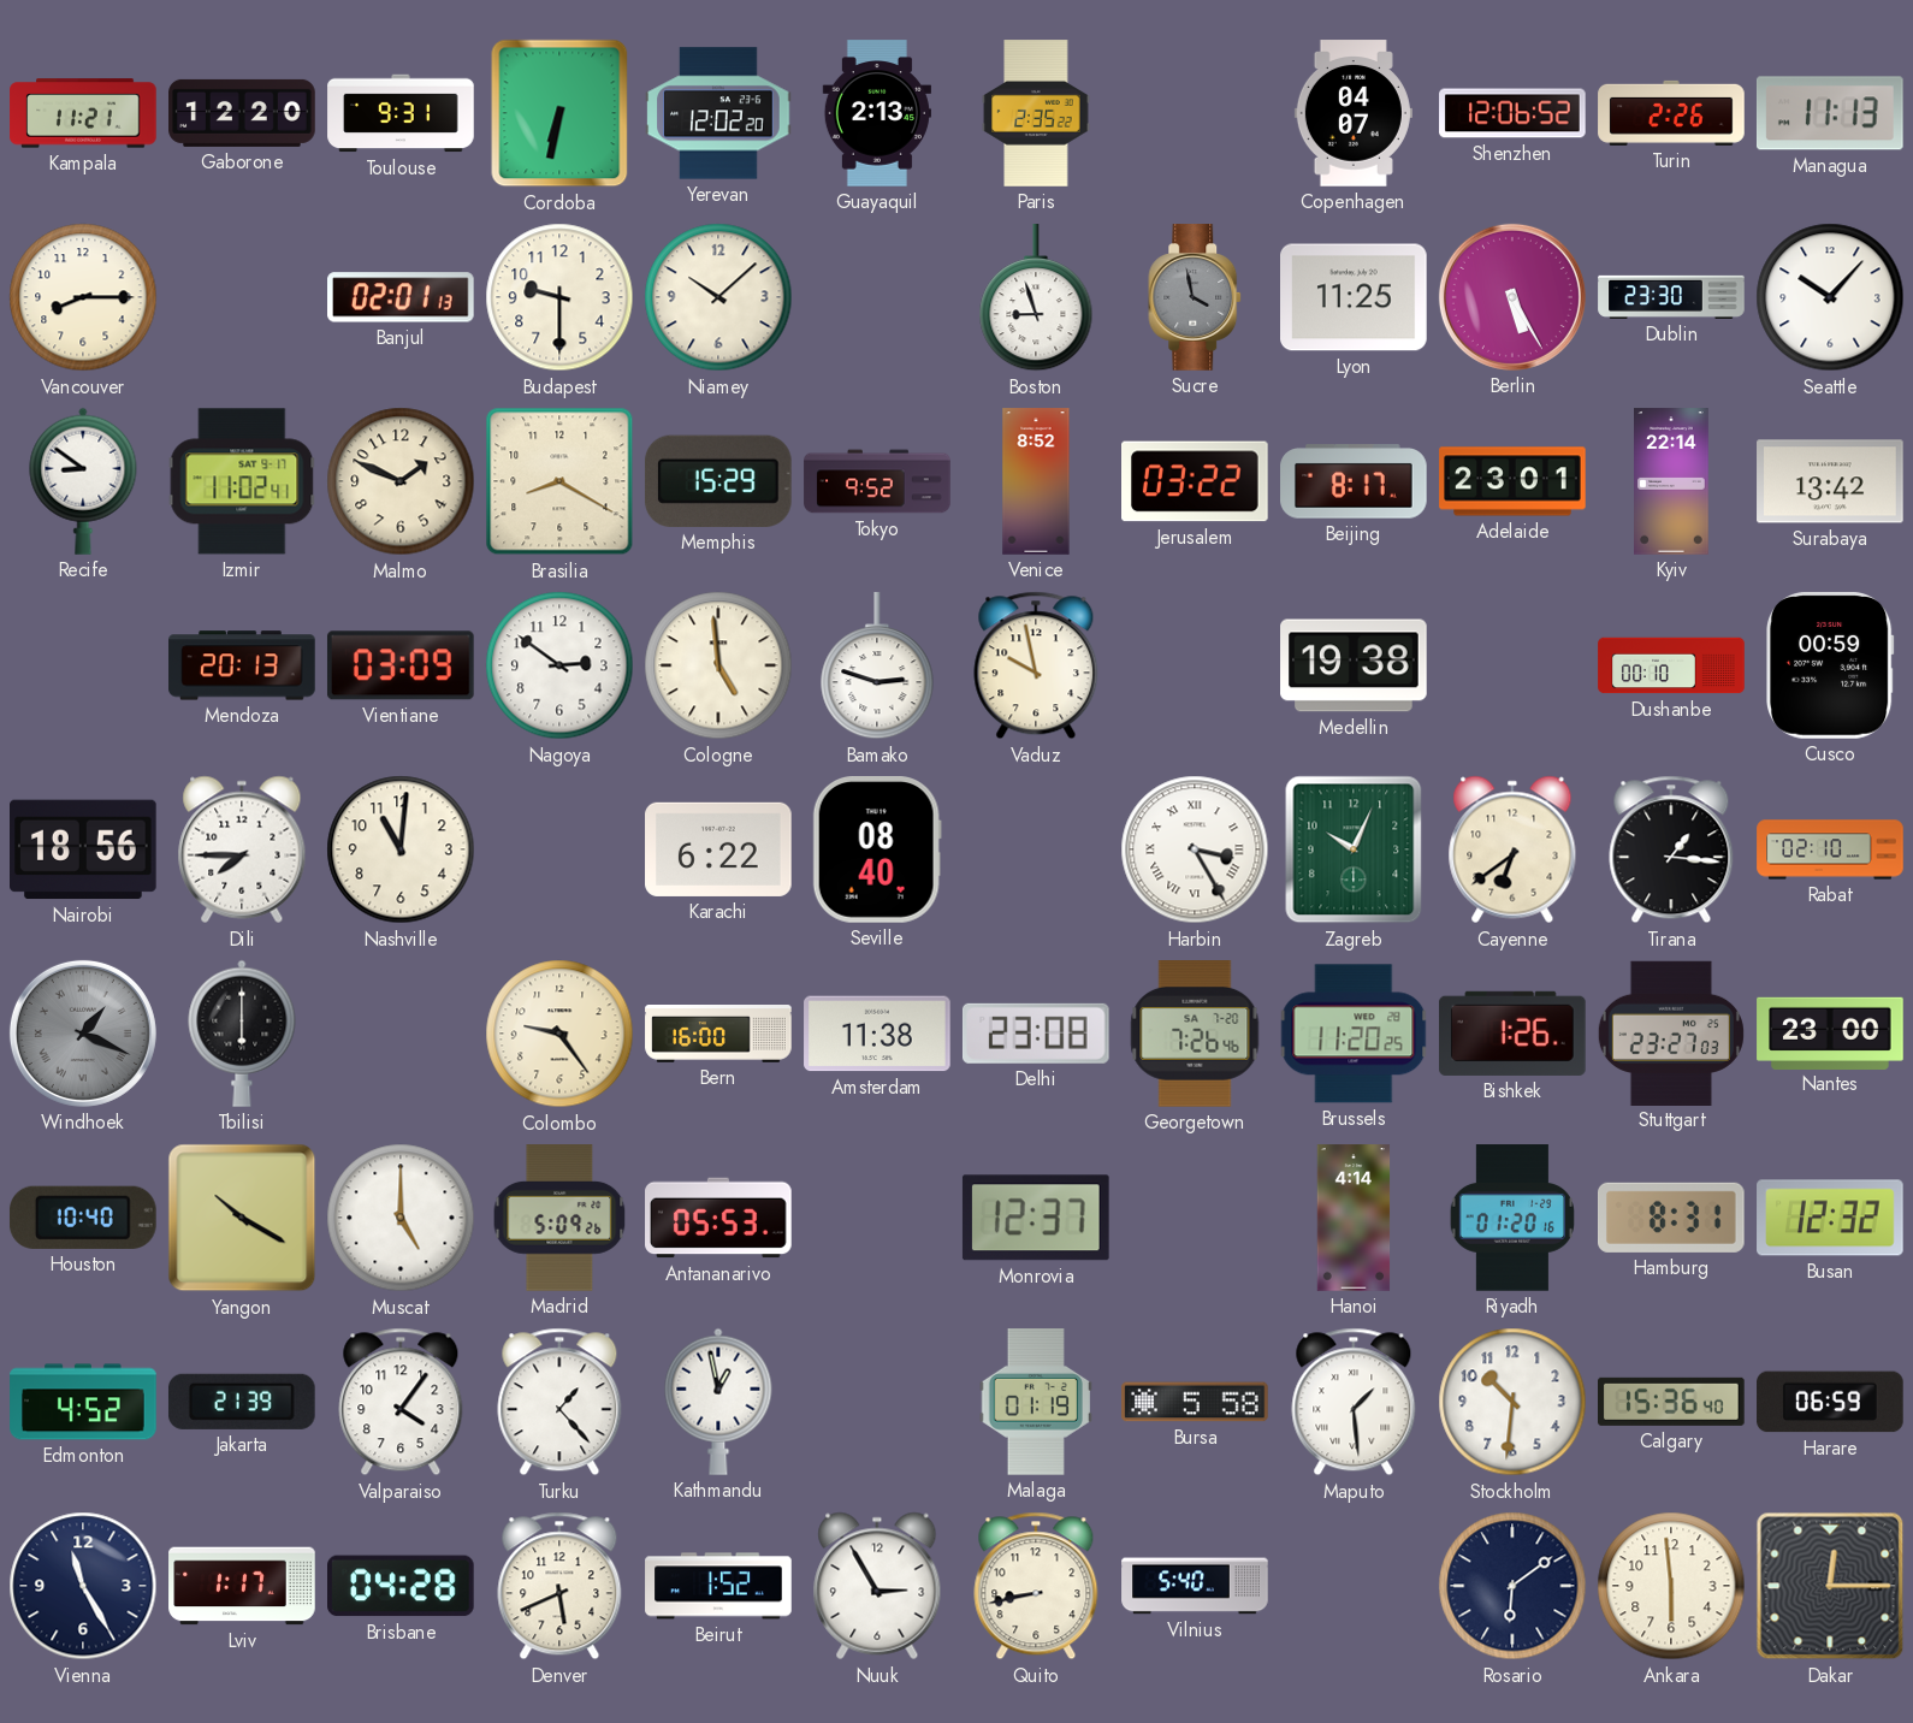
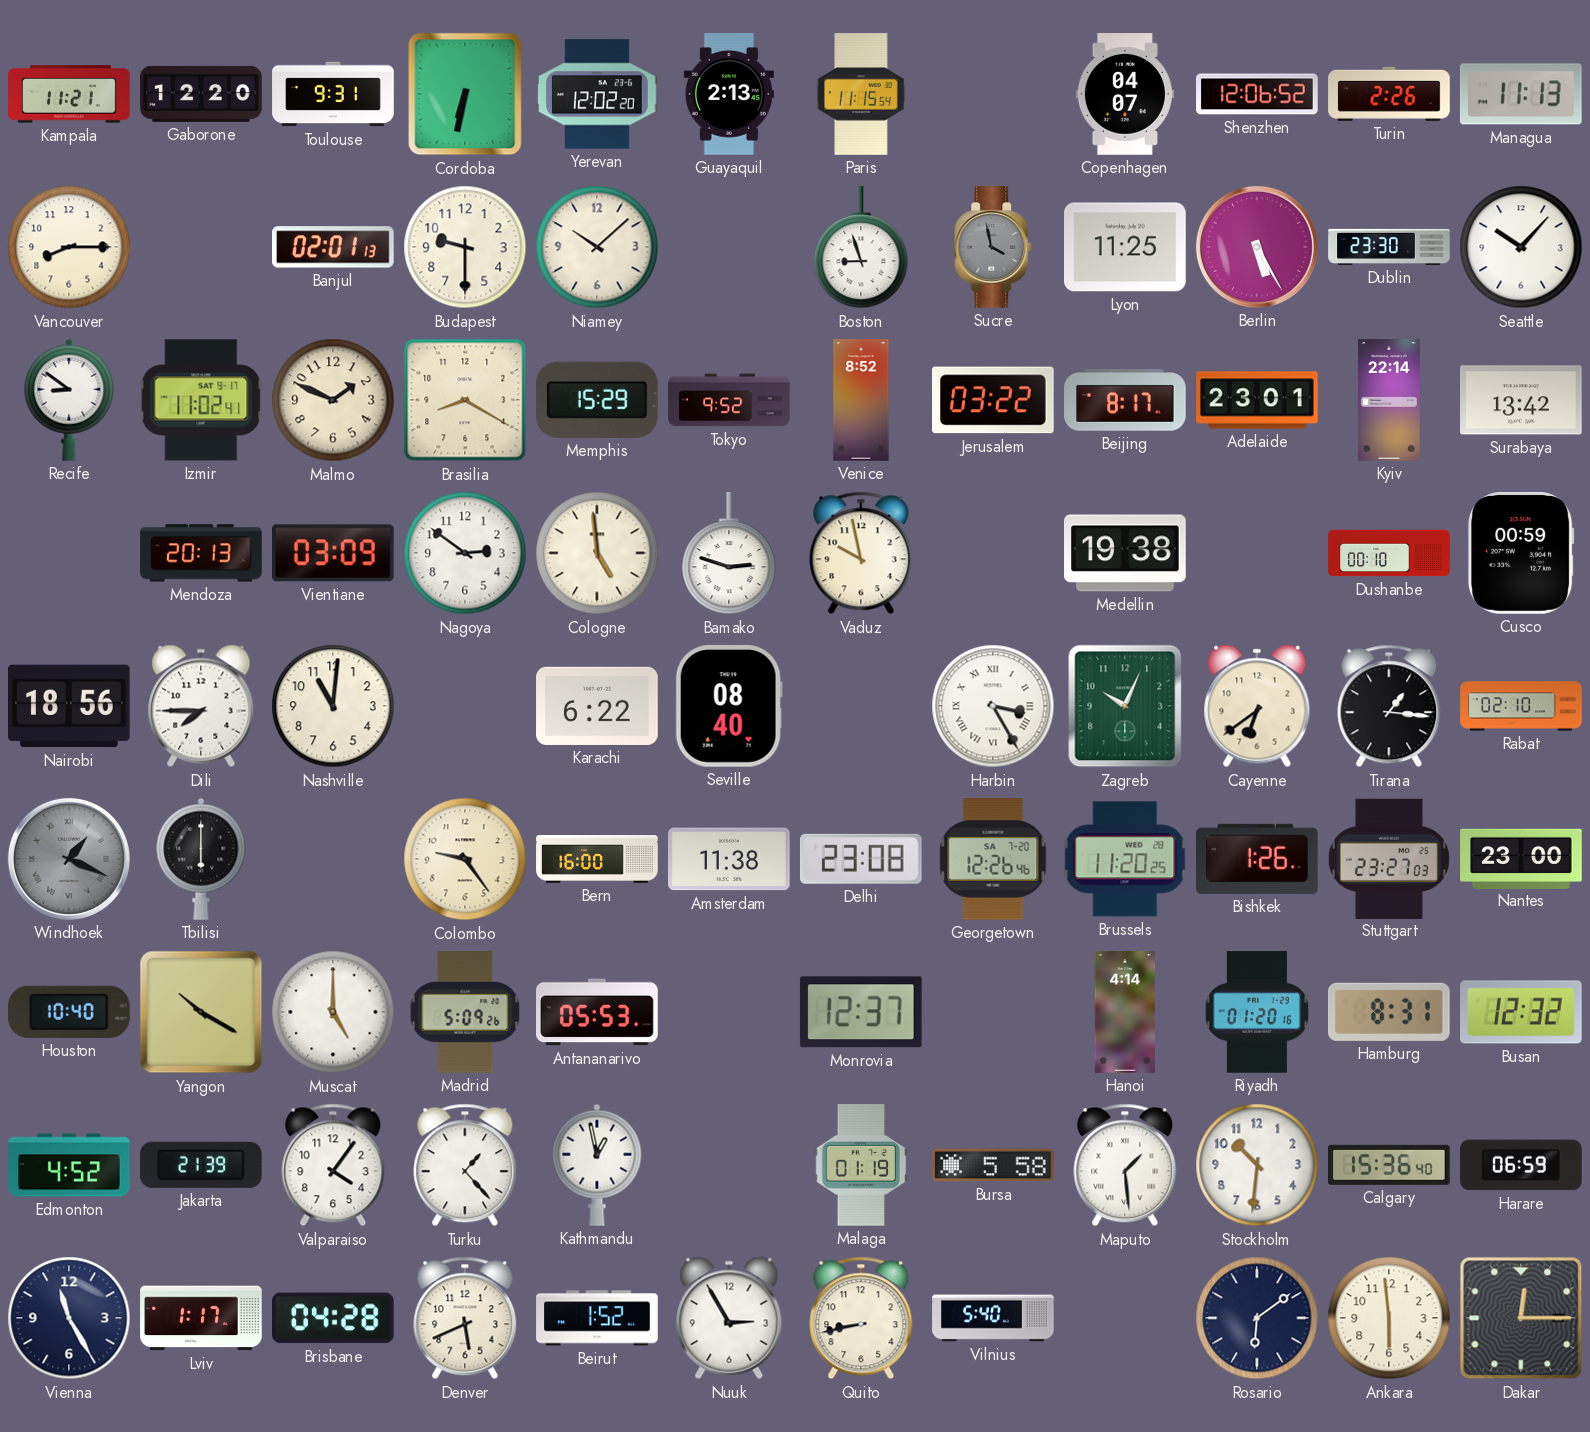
Paris: 2:35 -> 11:15 (861, 94)
Georgetown: 7:26 -> 12:26 (993, 860)
